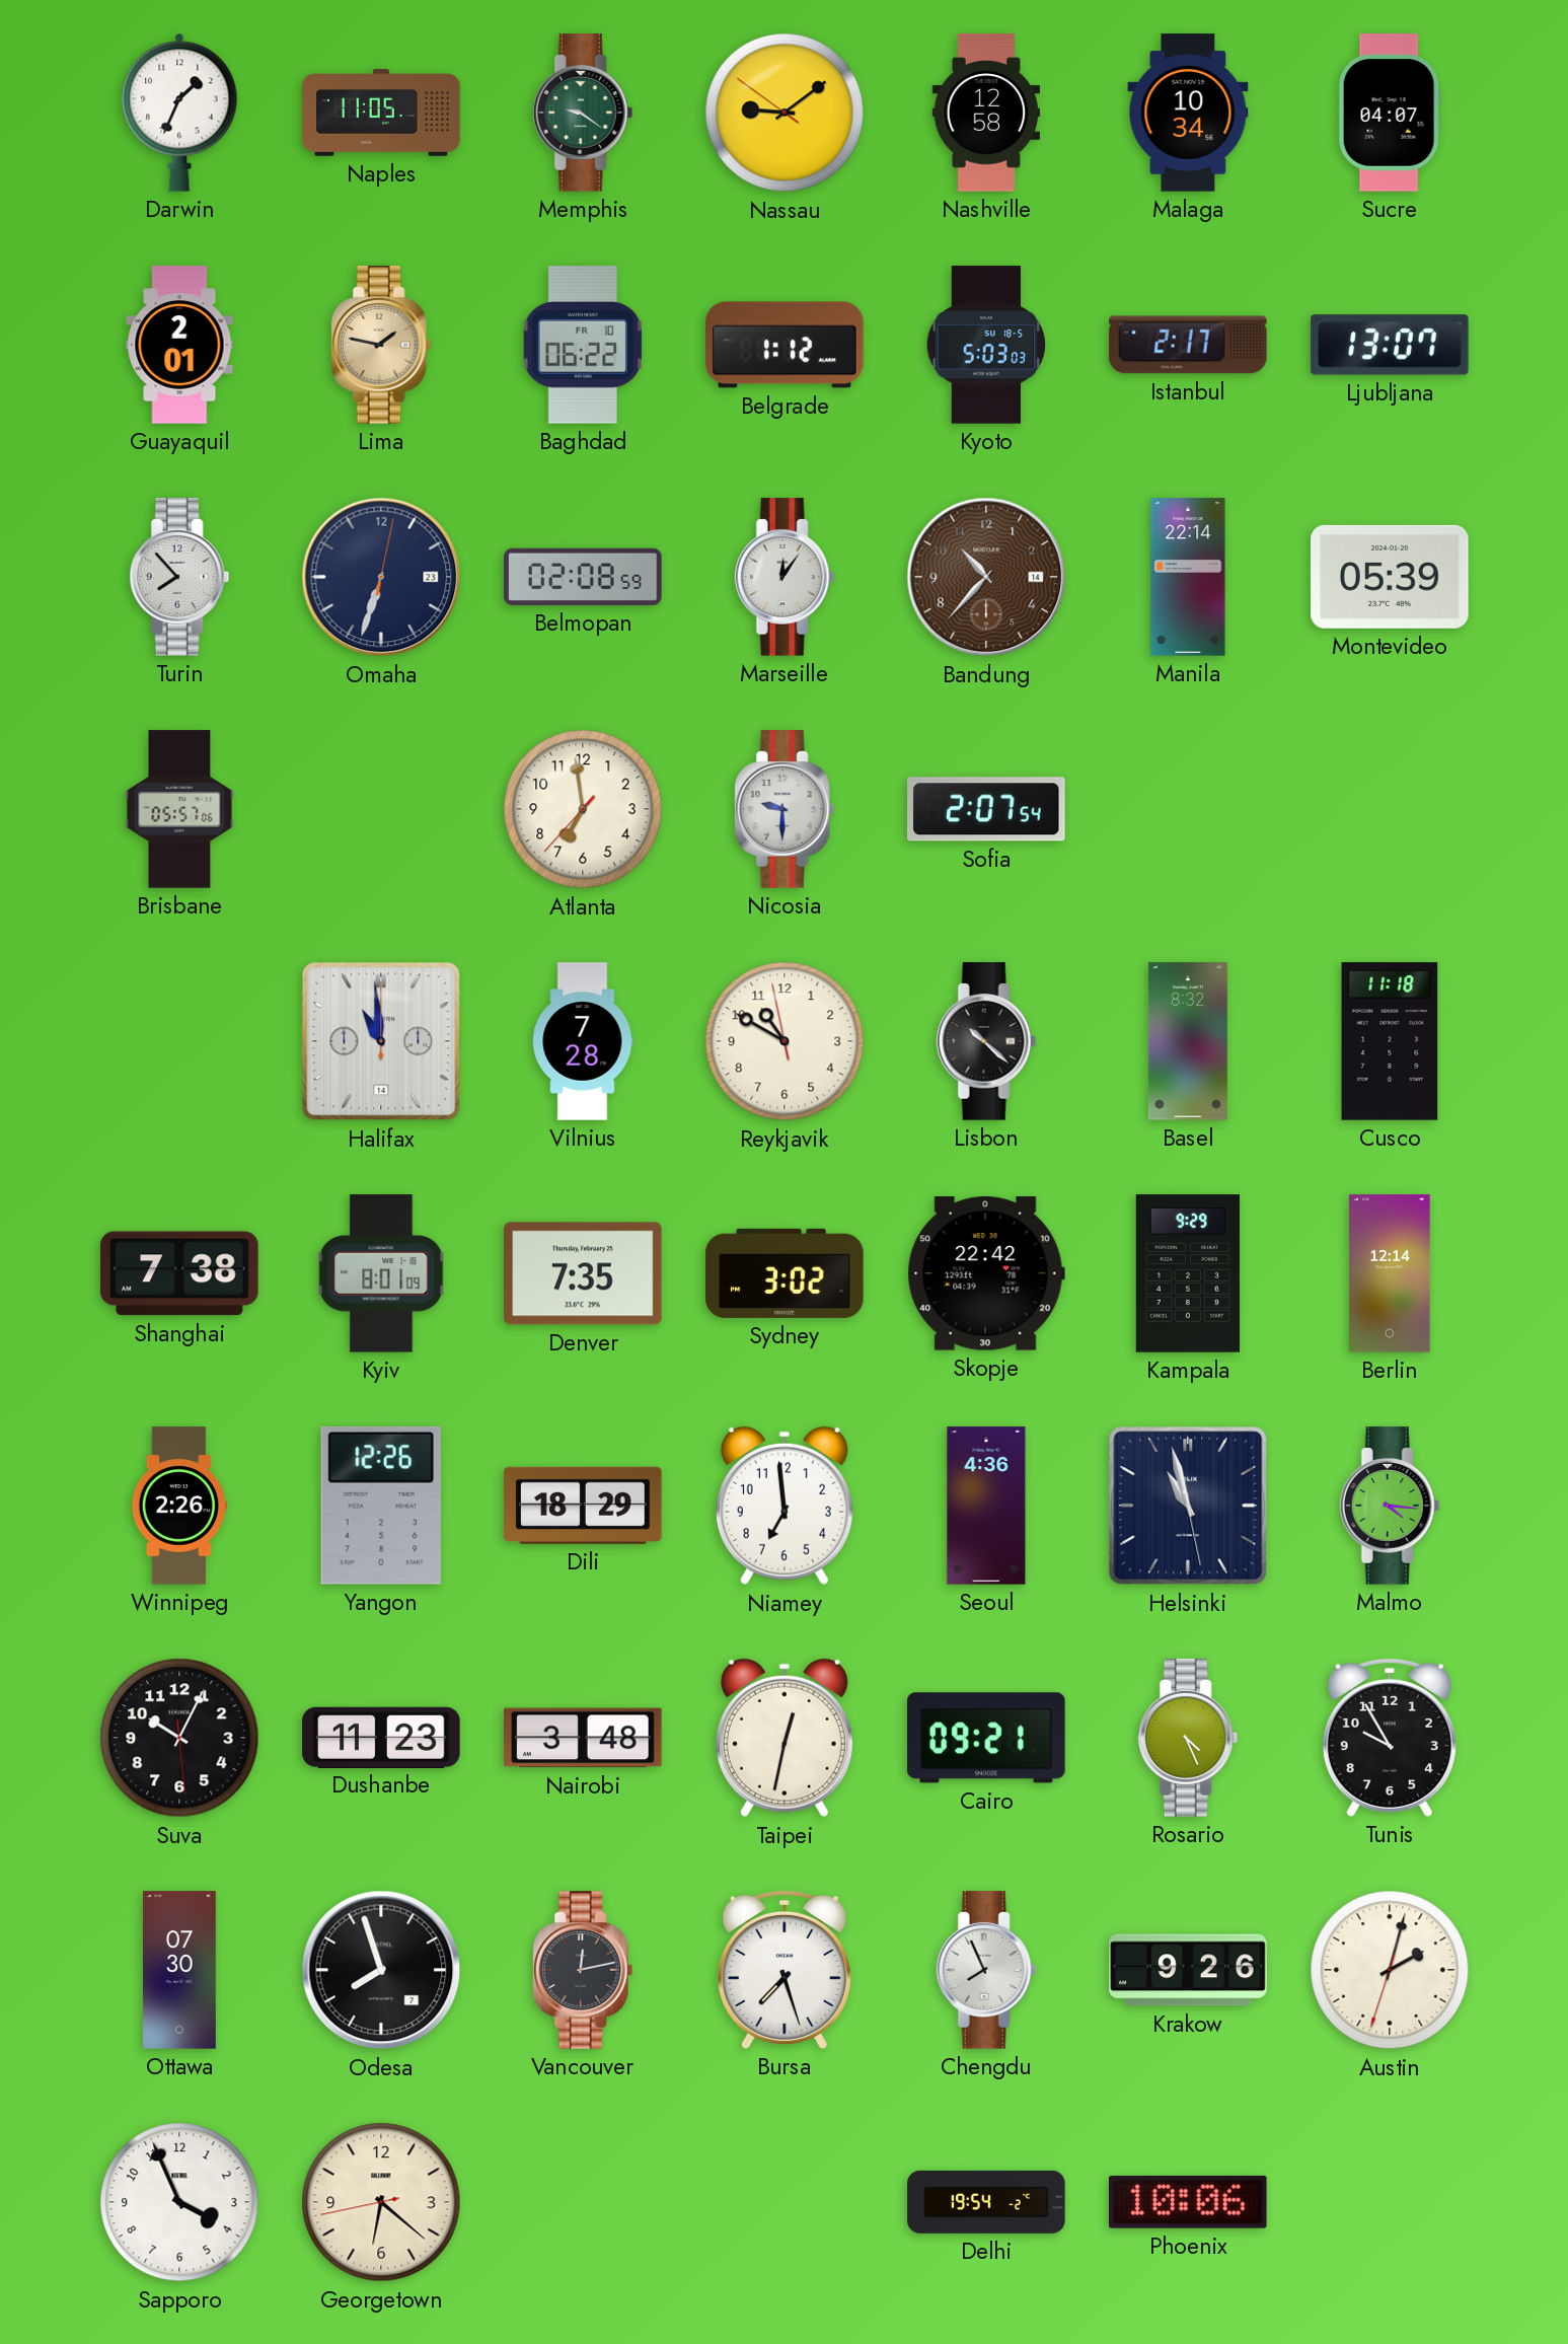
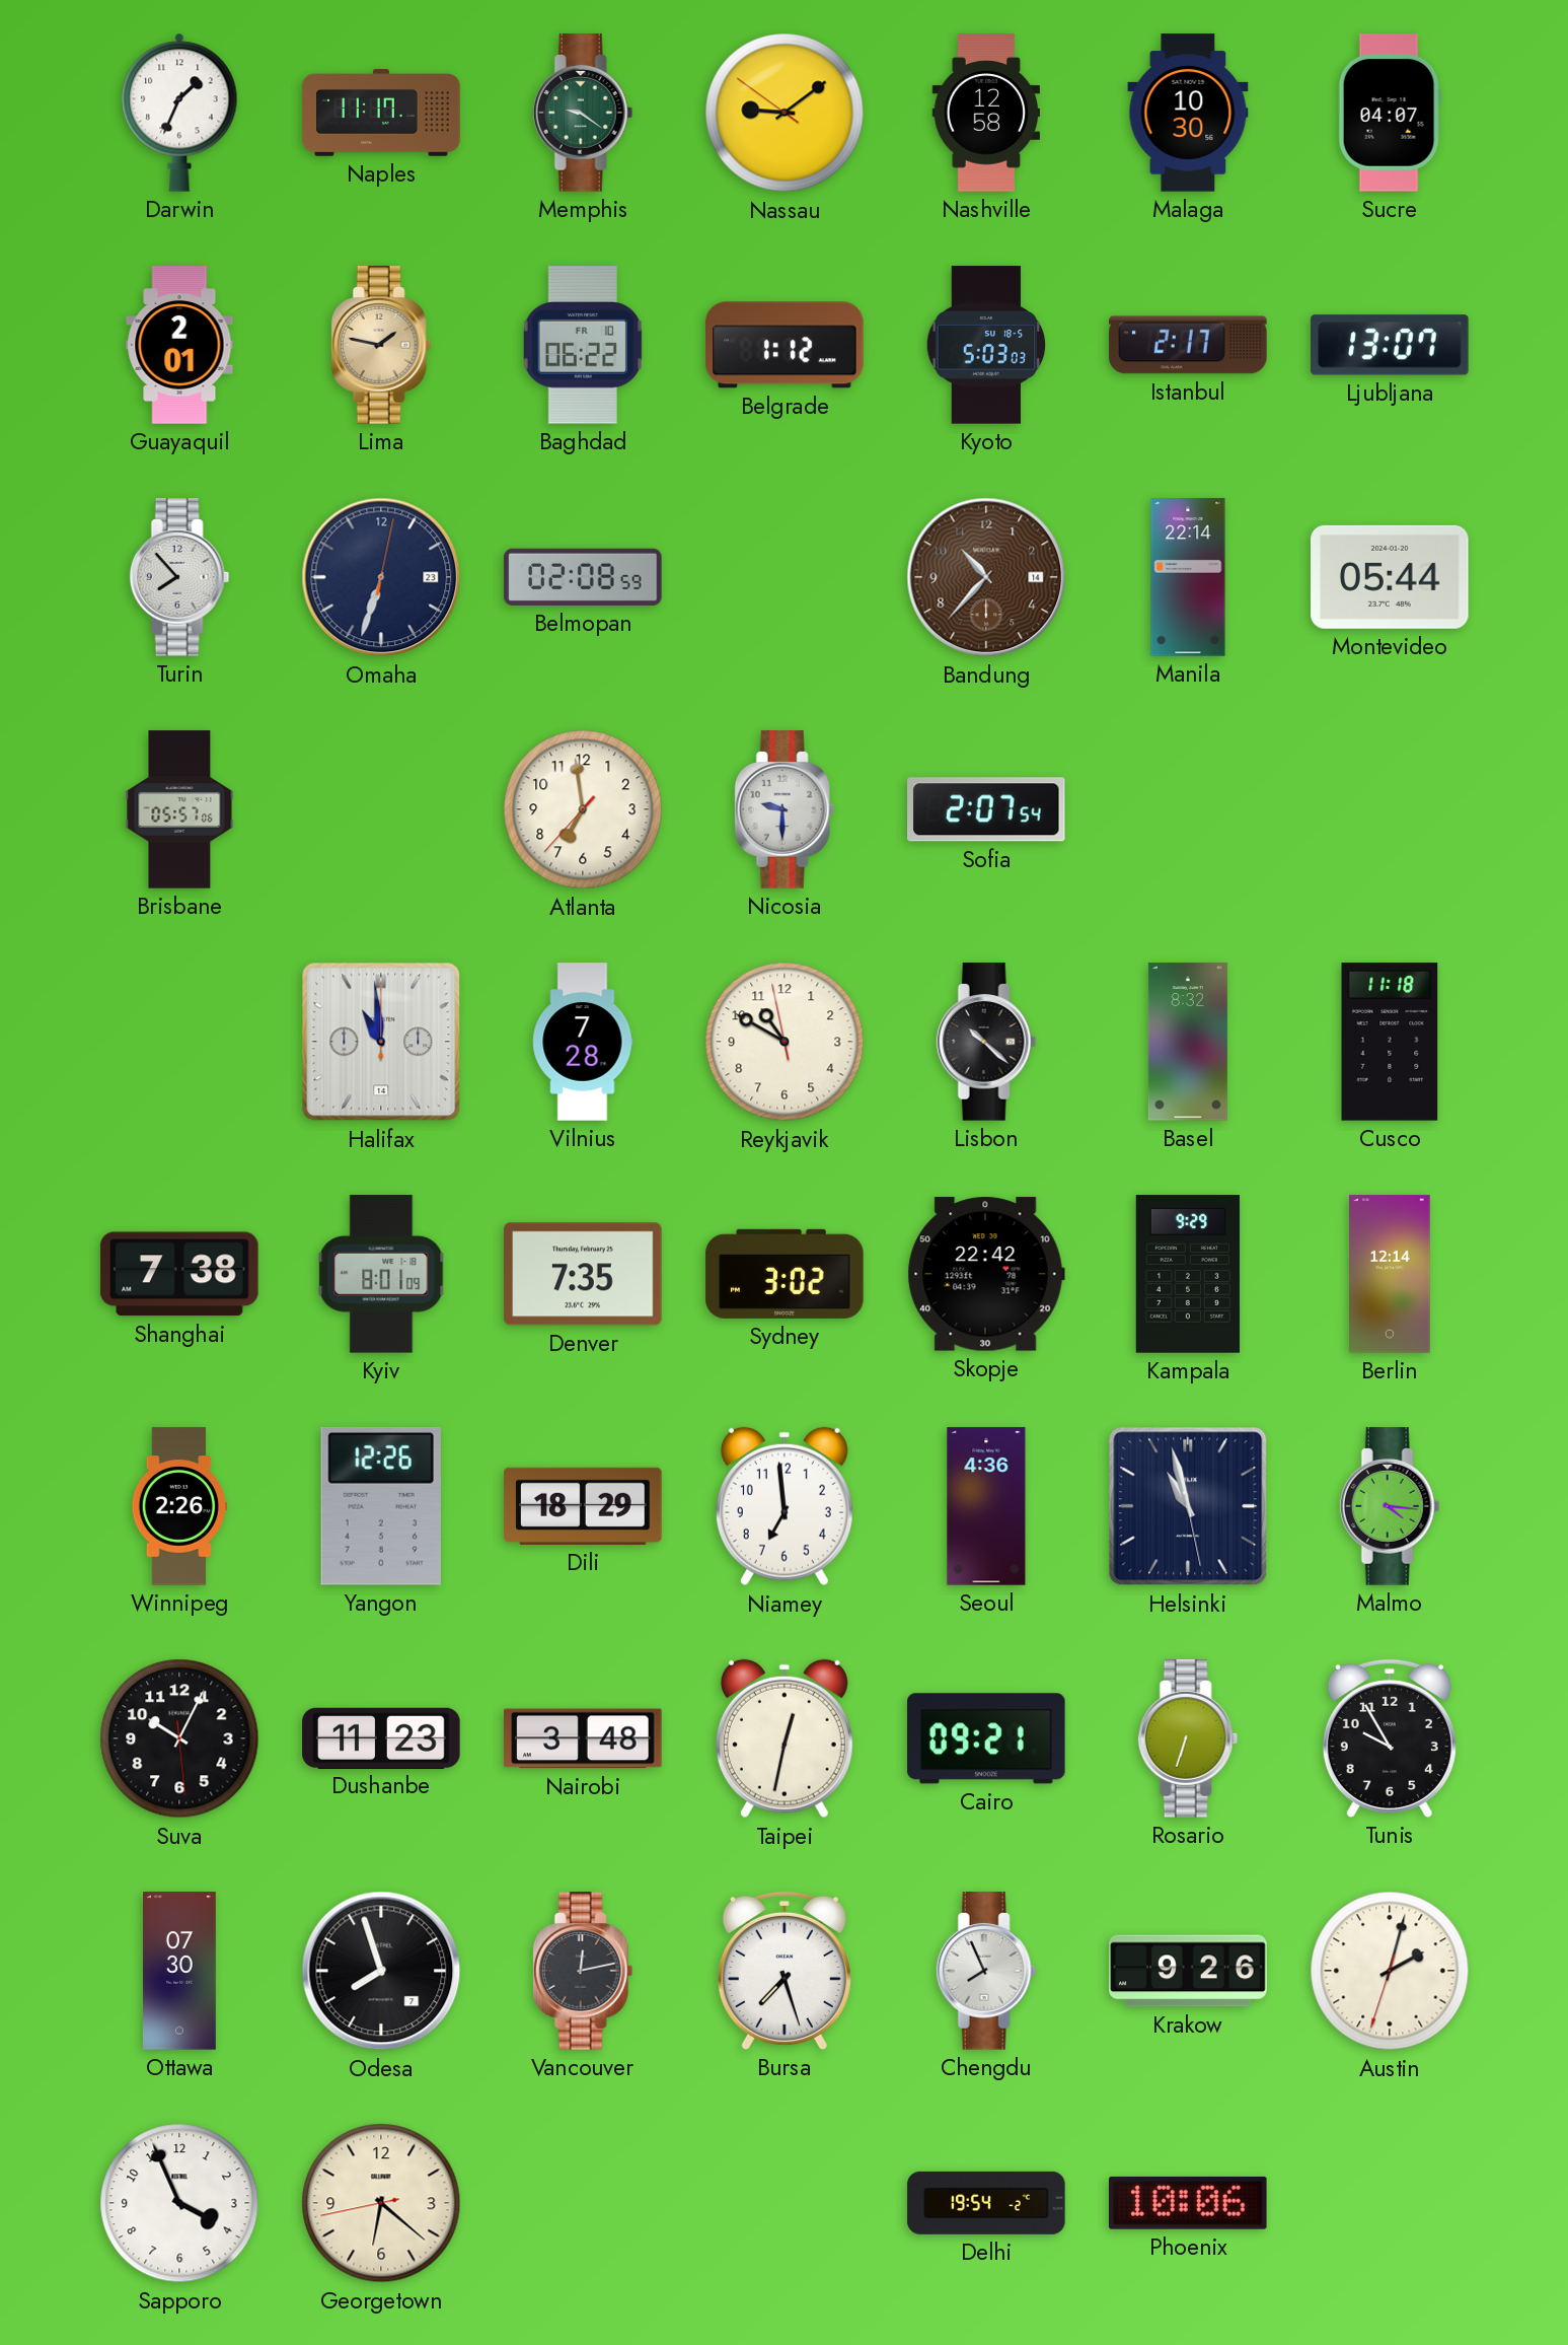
Naples: 11:05 -> 11:17 (381, 113)
Malaga: 10:34 -> 10:30 (1188, 113)
Marseille: 12:06 -> none (785, 577)
Montevideo: 05:39 -> 05:44 (1390, 577)
Rosario: 4:26 -> 6:33 (1188, 1738)
